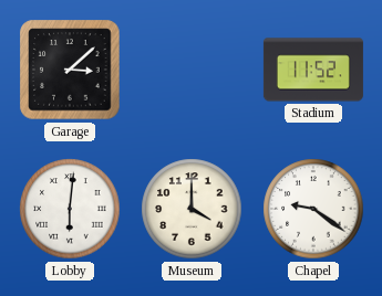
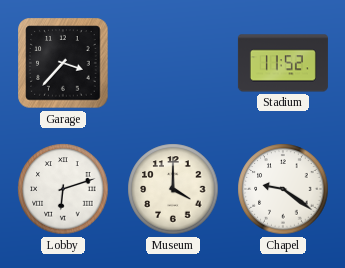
Garage: 3:08 -> 3:37 (63, 63)
Lobby: 6:01 -> 6:12 (63, 189)
